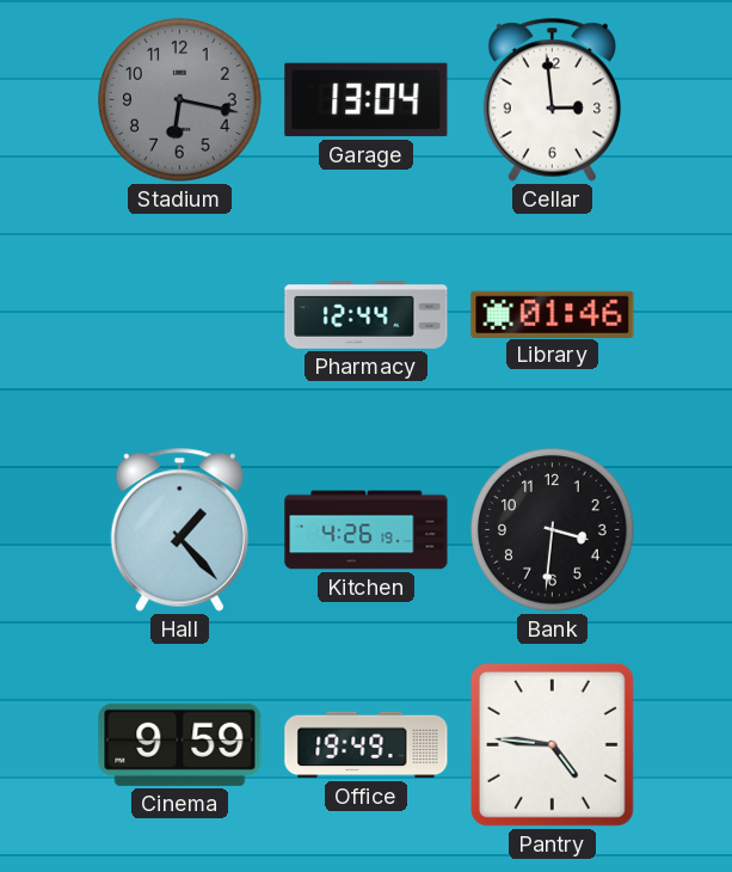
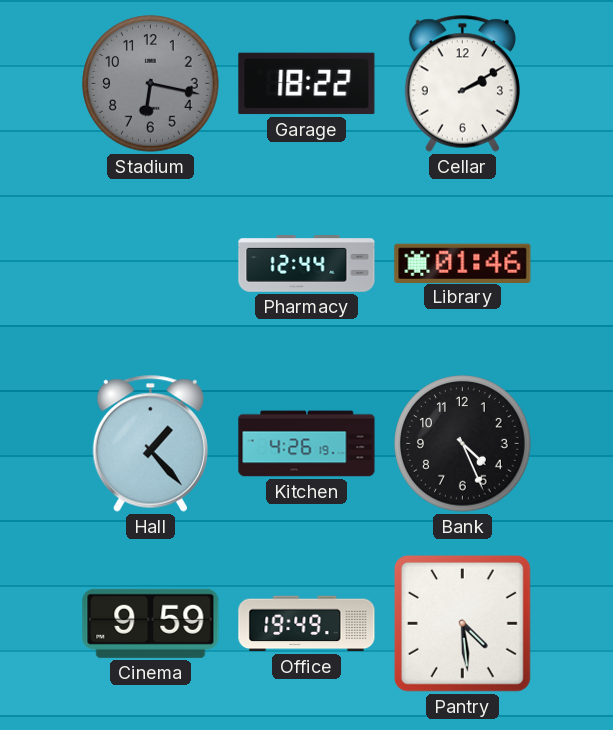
Garage: 13:04 -> 18:22 (307, 84)
Cellar: 2:59 -> 2:10 (462, 83)
Bank: 3:31 -> 4:26 (463, 444)
Pantry: 4:46 -> 4:29 (462, 623)
